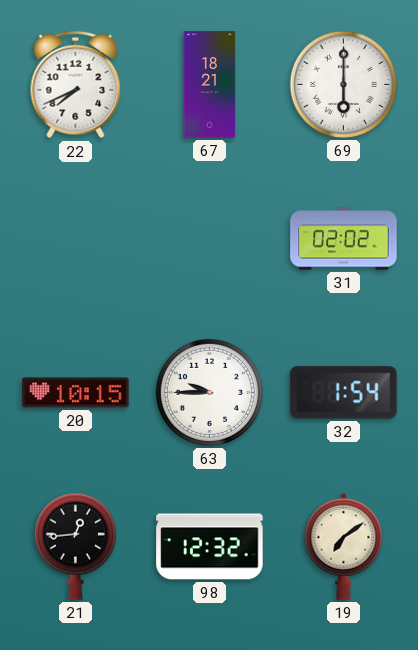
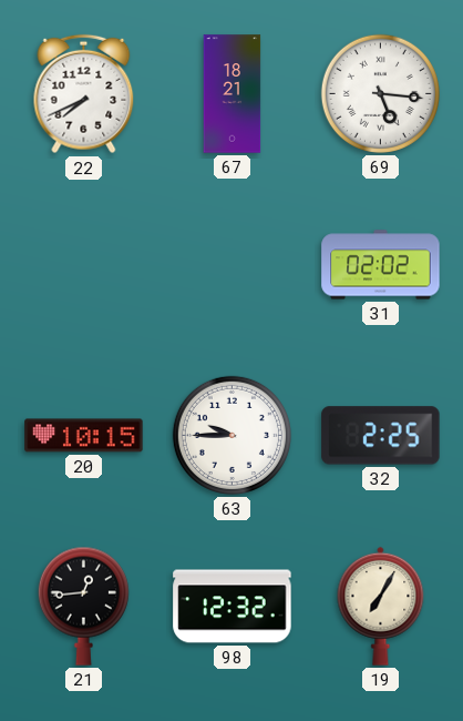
69: 6:00 -> 5:16 (380, 93)
32: 1:54 -> 2:25 (381, 436)
19: 7:09 -> 7:05 (381, 606)
